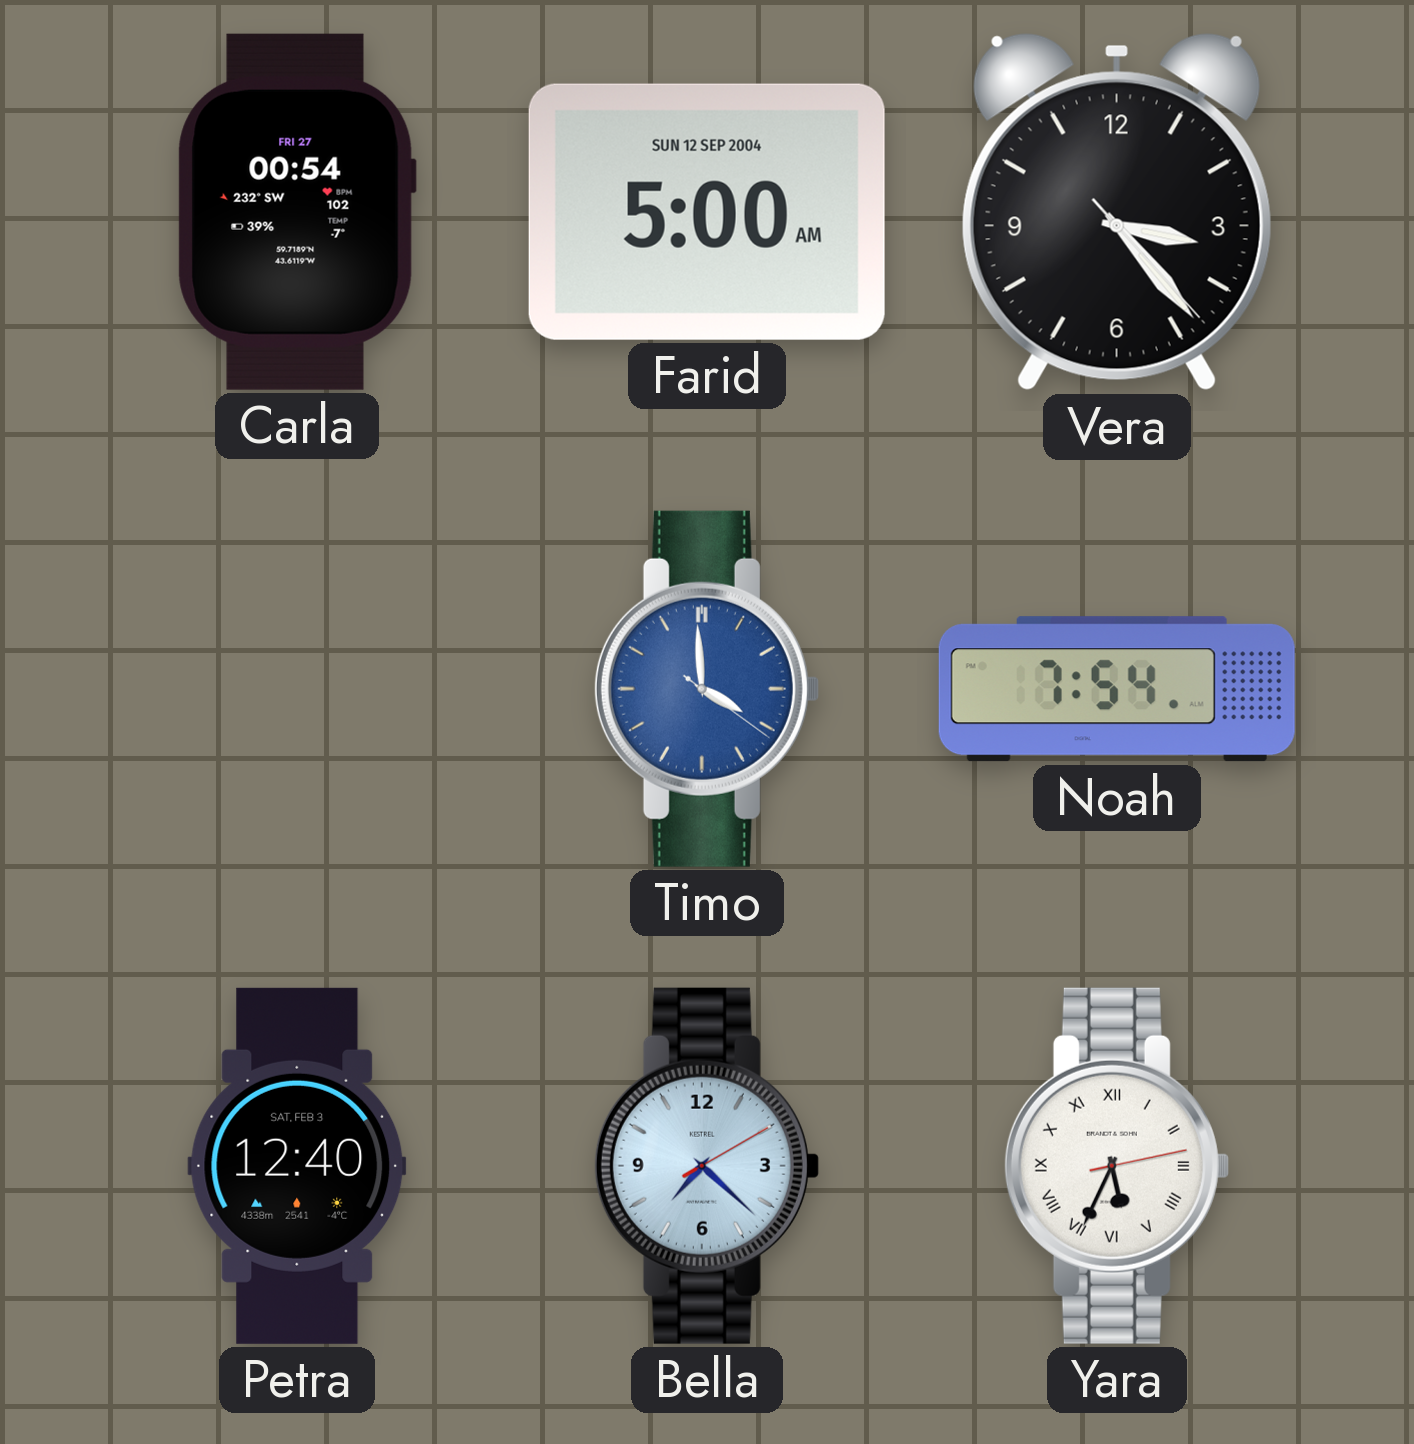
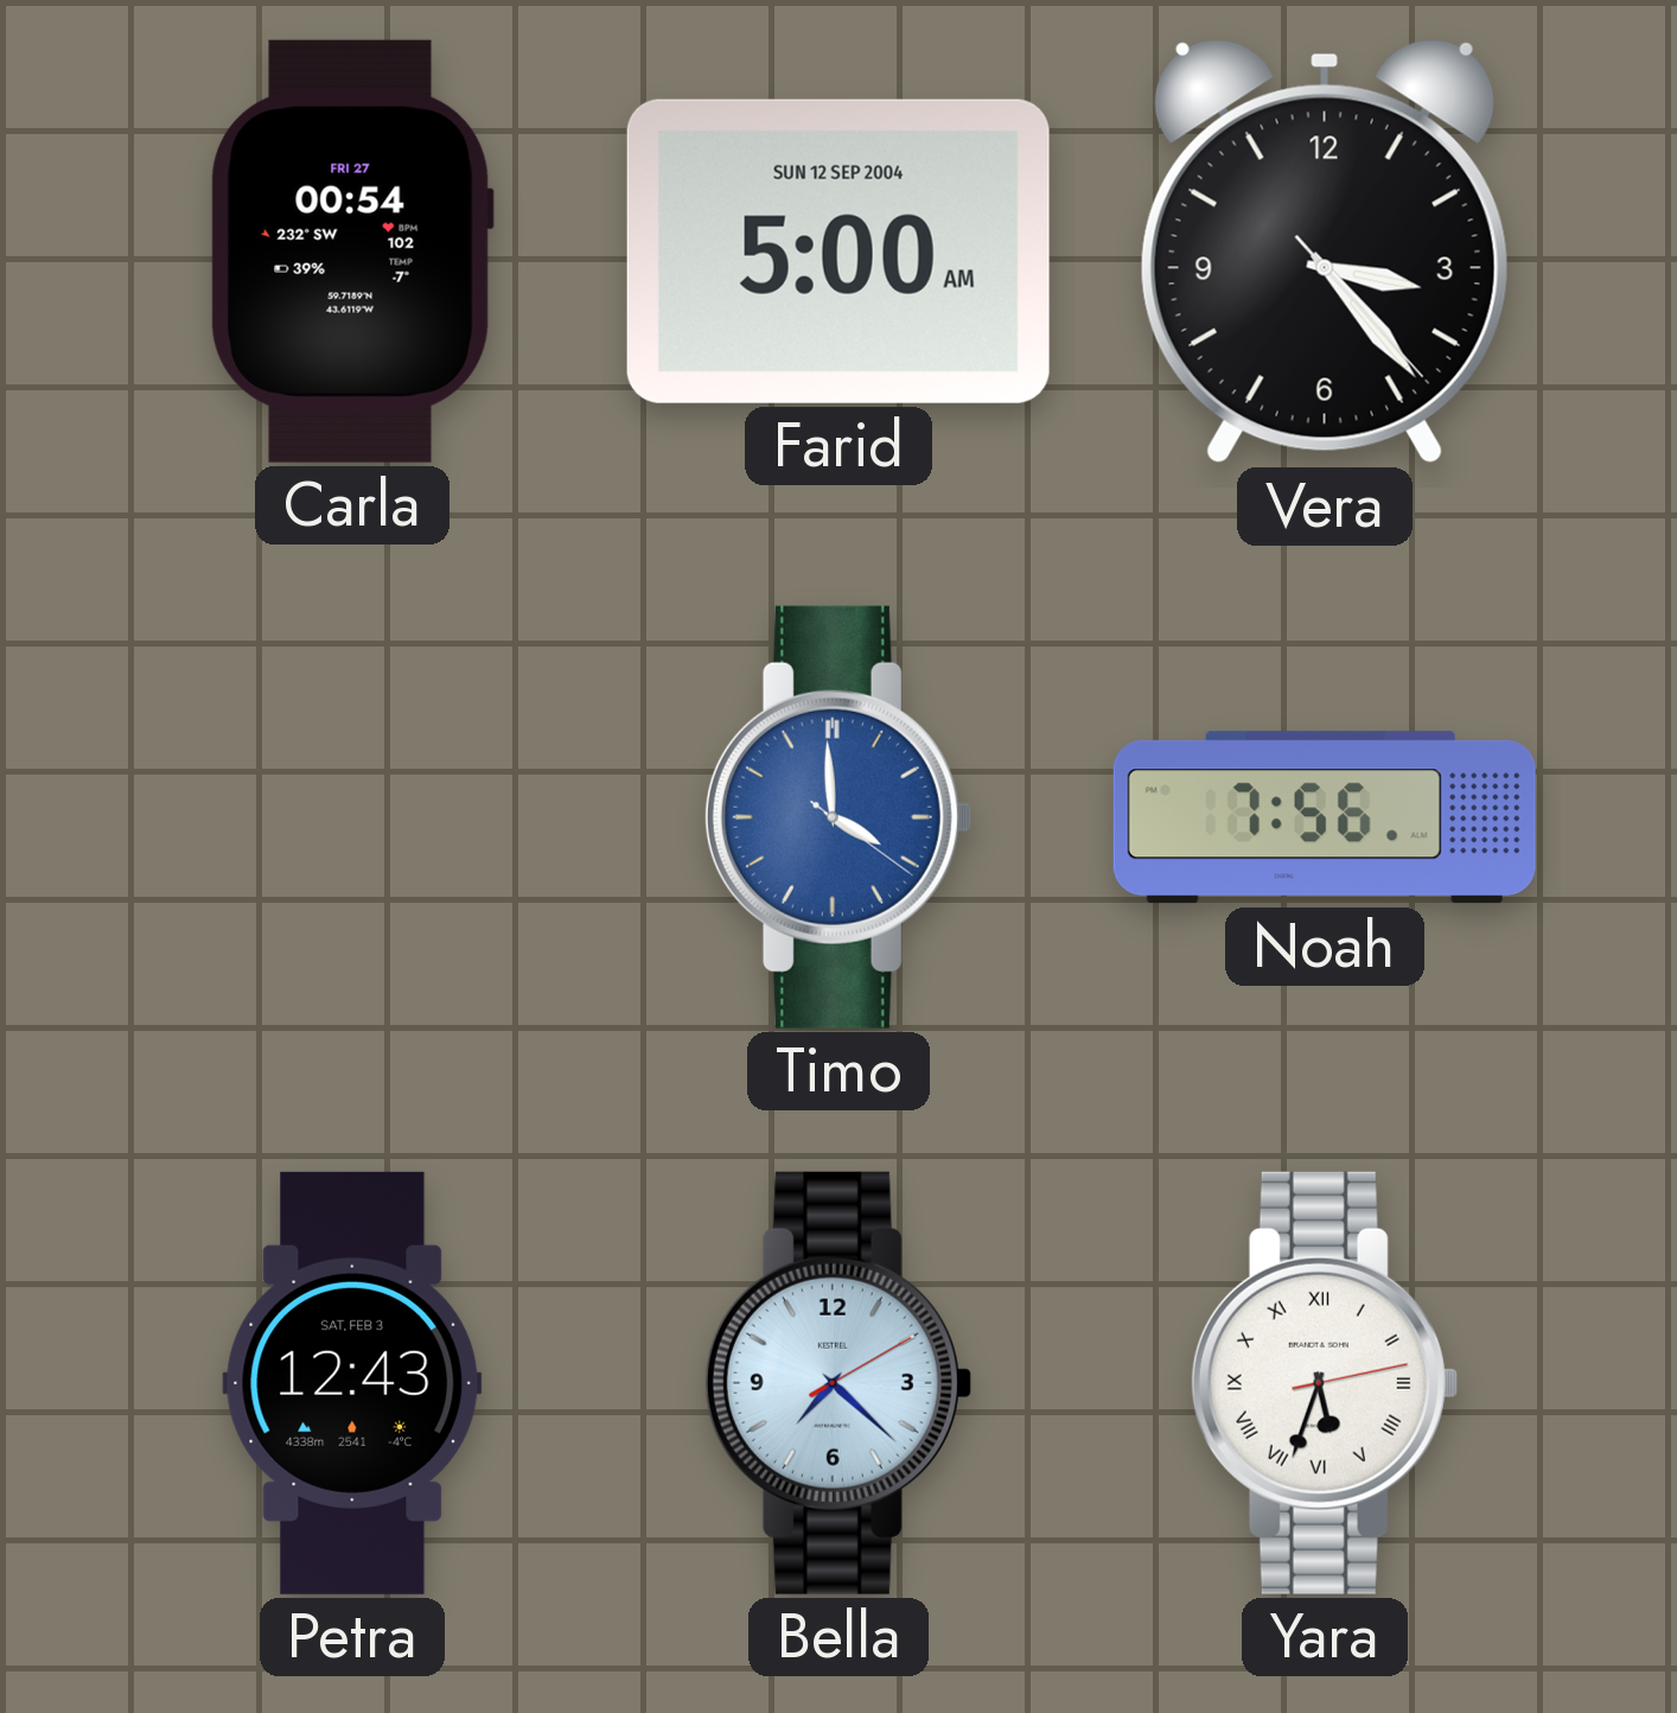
Noah: 7:54 -> 7:56 (1325, 817)
Petra: 12:40 -> 12:43 (352, 1383)
Yara: 5:34 -> 5:33 (1324, 1383)
